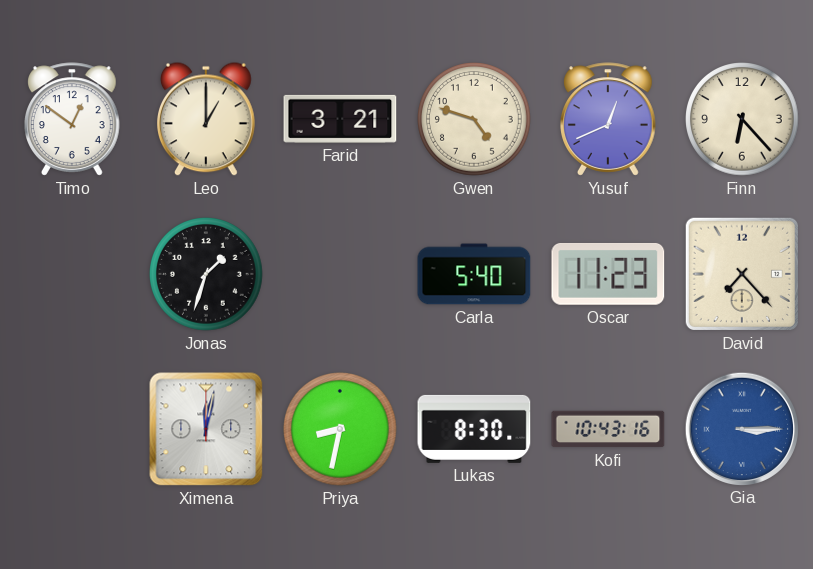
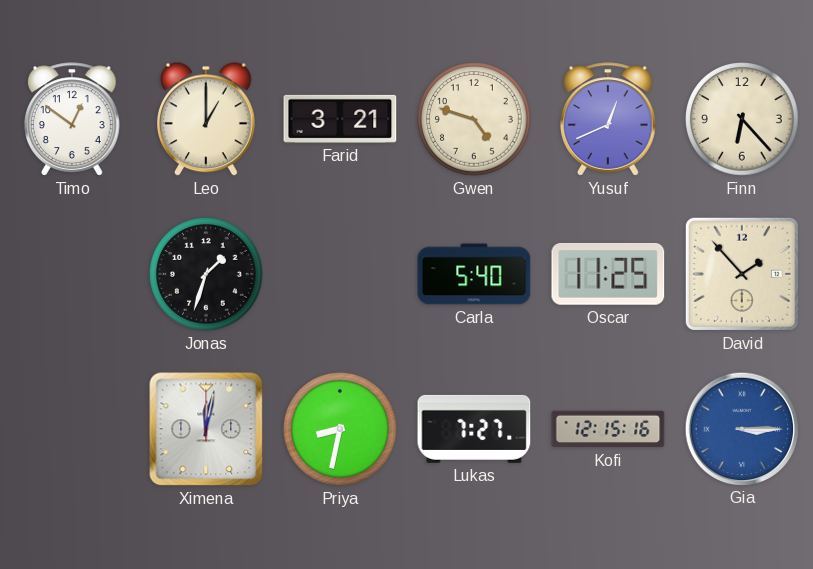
Oscar: 11:23 -> 11:25 (608, 274)
David: 7:23 -> 1:53 (742, 274)
Lukas: 8:30 -> 7:27 (474, 429)
Kofi: 10:43 -> 12:15 (608, 429)
